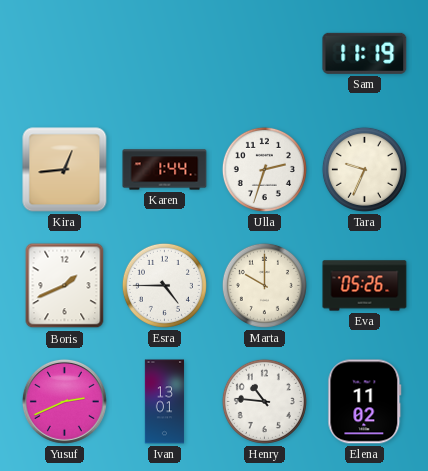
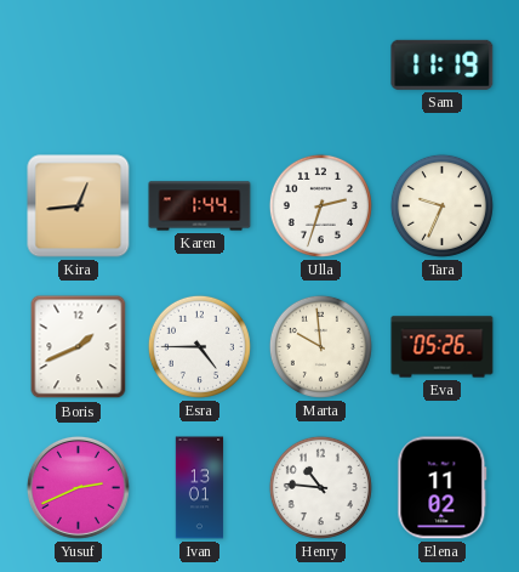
Marta: 10:00 -> 9:59 (320, 346)
